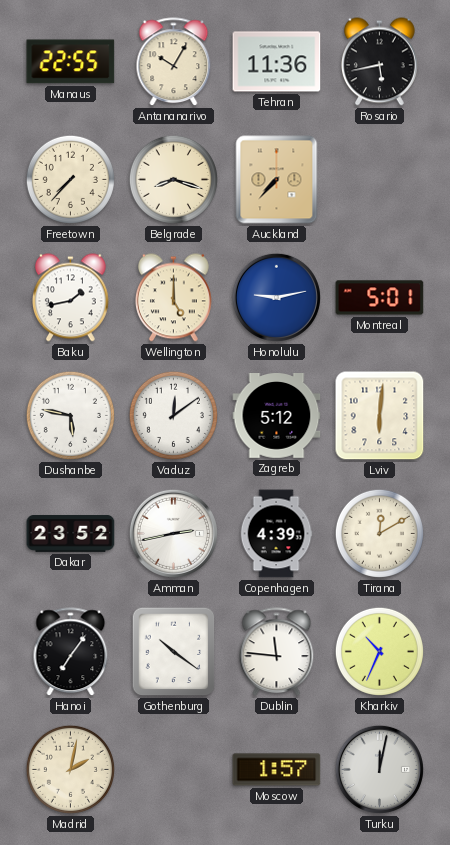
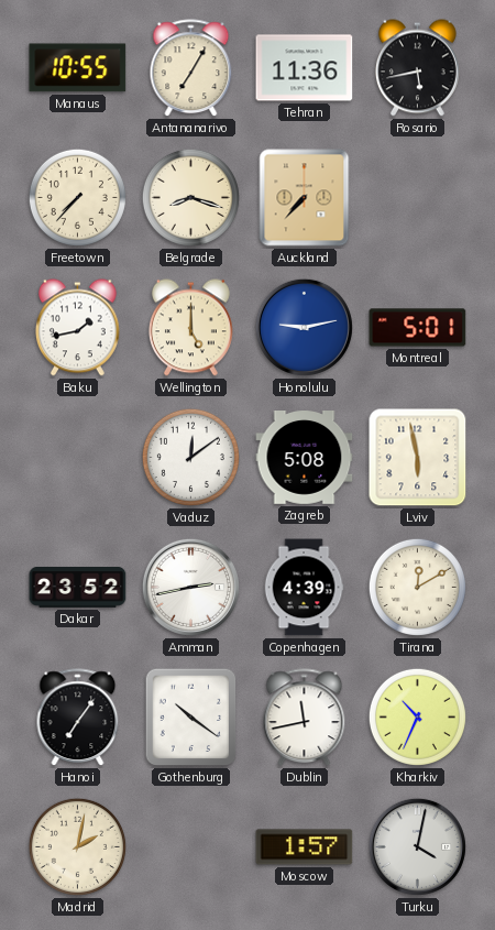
Manaus: 22:55 -> 10:55 (78, 68)
Antananarivo: 10:05 -> 7:05 (191, 68)
Dushanbe: 5:47 -> none (70, 415)
Zagreb: 5:12 -> 5:08 (305, 458)
Lviv: 6:01 -> 5:58 (418, 458)
Dublin: 11:46 -> 11:43 (305, 718)
Turku: 12:02 -> 4:02 (417, 846)
